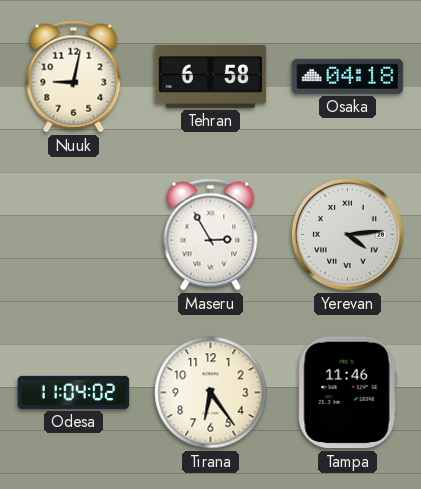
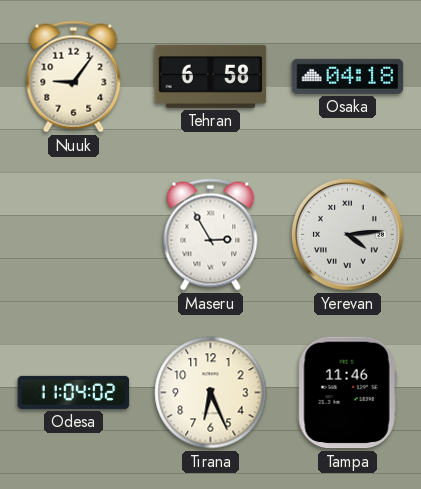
Nuuk: 9:02 -> 9:06 (74, 77)
Tirana: 6:24 -> 6:26 (211, 393)
